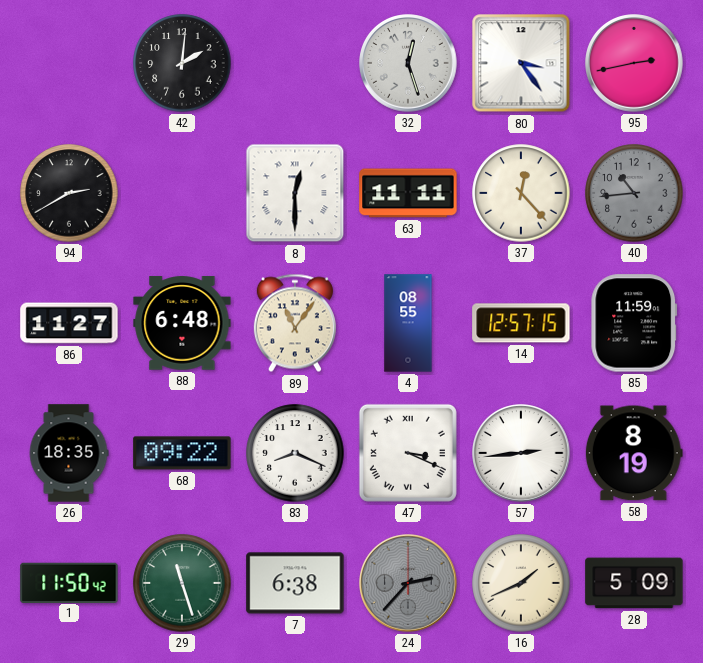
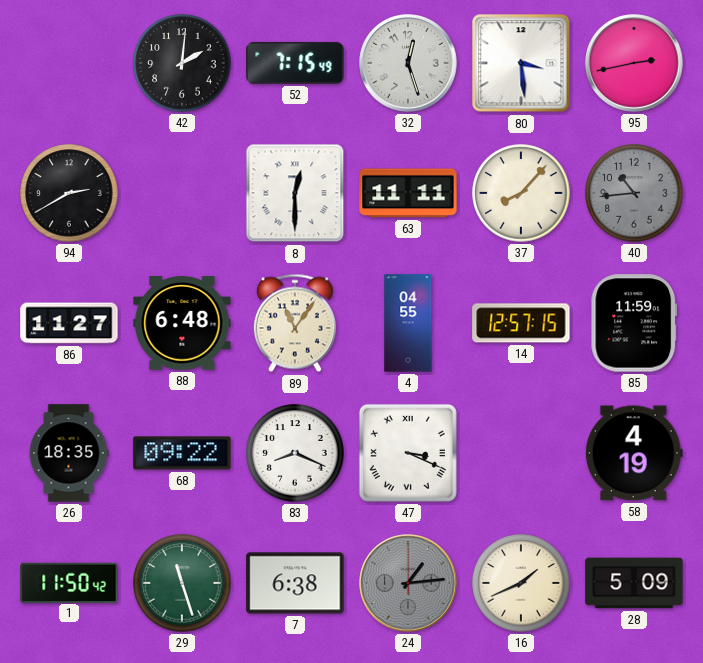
52: none -> 7:15 (295, 63)
80: 3:24 -> 3:29 (521, 63)
37: 12:23 -> 8:07 (521, 193)
4: 08:55 -> 04:55 (408, 323)
57: 2:44 -> none (521, 453)
58: 8:19 -> 4:19 (634, 453)
24: 2:37 -> 1:14 (408, 583)
